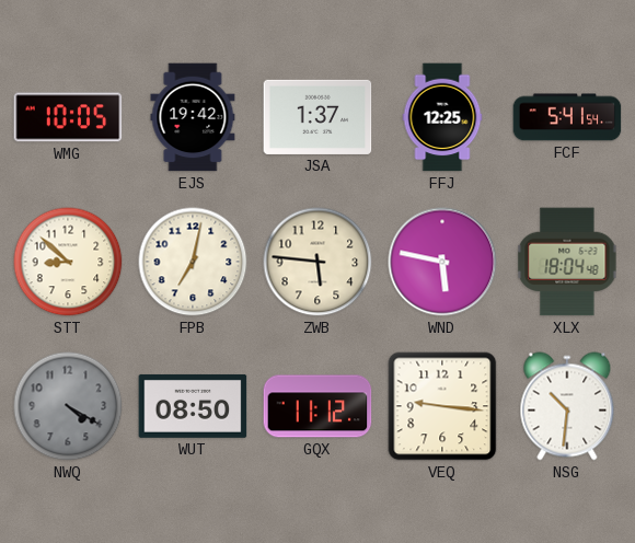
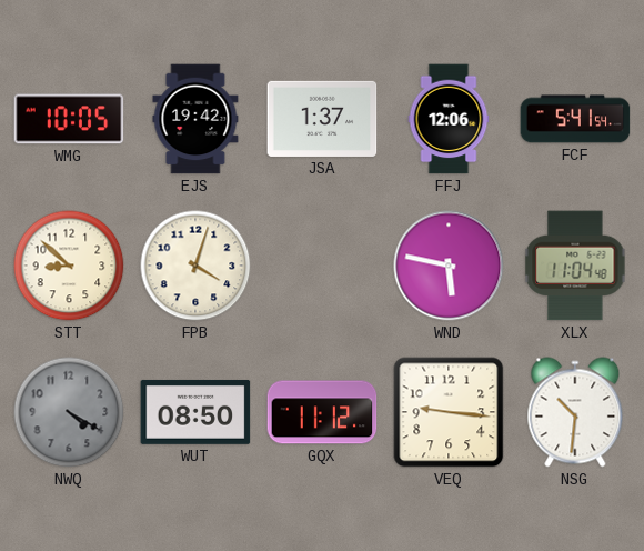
FFJ: 12:25 -> 12:06 (449, 119)
FPB: 7:02 -> 4:03 (195, 266)
ZWB: 5:46 -> none (317, 262)
XLX: 18:04 -> 11:04 (575, 266)
